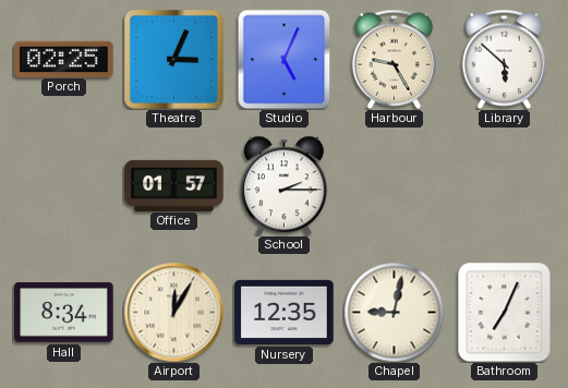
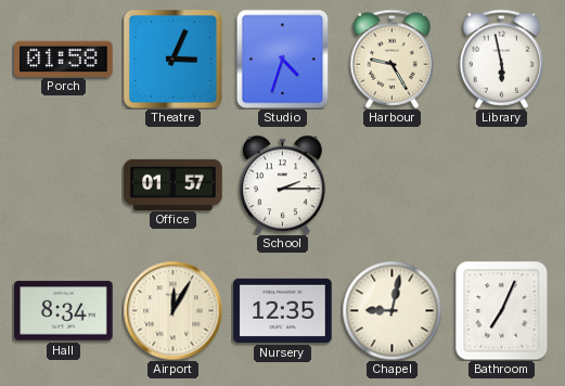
Porch: 02:25 -> 01:58 (64, 59)
Studio: 5:04 -> 4:33 (283, 59)
Library: 5:52 -> 5:58 (502, 59)
